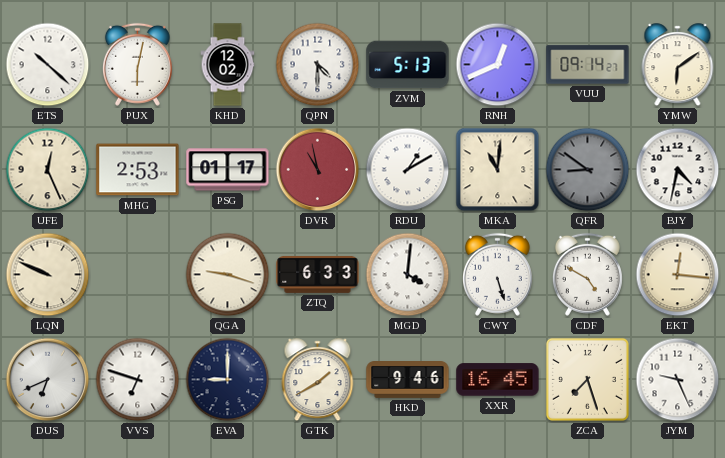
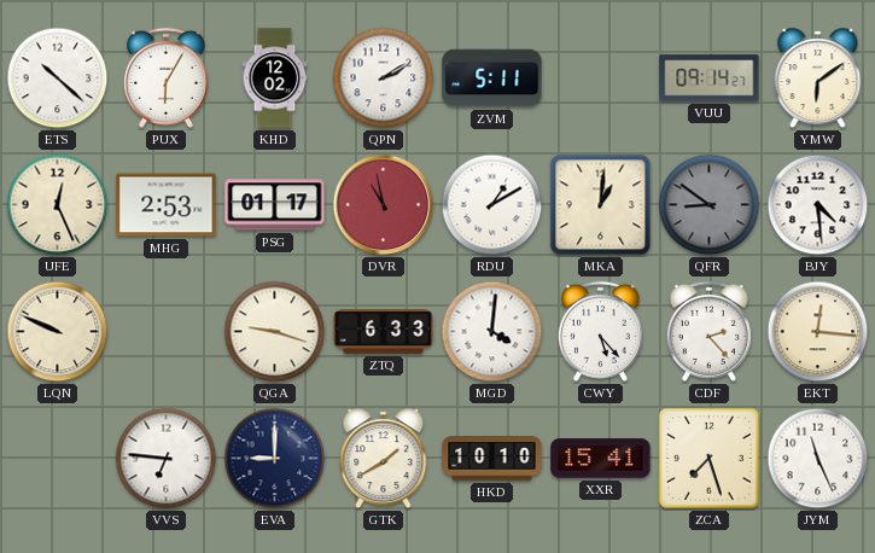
PUX: 6:02 -> 6:05 (165, 77)
QPN: 4:30 -> 2:10 (384, 78)
ZVM: 5:13 -> 5:11 (492, 78)
RNH: 12:41 -> none (498, 65)
MKA: 11:01 -> 1:01 (601, 205)
BJY: 4:32 -> 4:29 (818, 205)
CWY: 5:27 -> 5:23 (600, 331)
CDF: 4:50 -> 2:23 (708, 331)
DUS: 6:41 -> none (48, 380)
VVS: 6:48 -> 6:46 (167, 459)
HKD: 9:46 -> 10:10 (492, 459)
XXR: 16:45 -> 15:41 (601, 459)
JYM: 9:26 -> 11:26 (818, 459)
